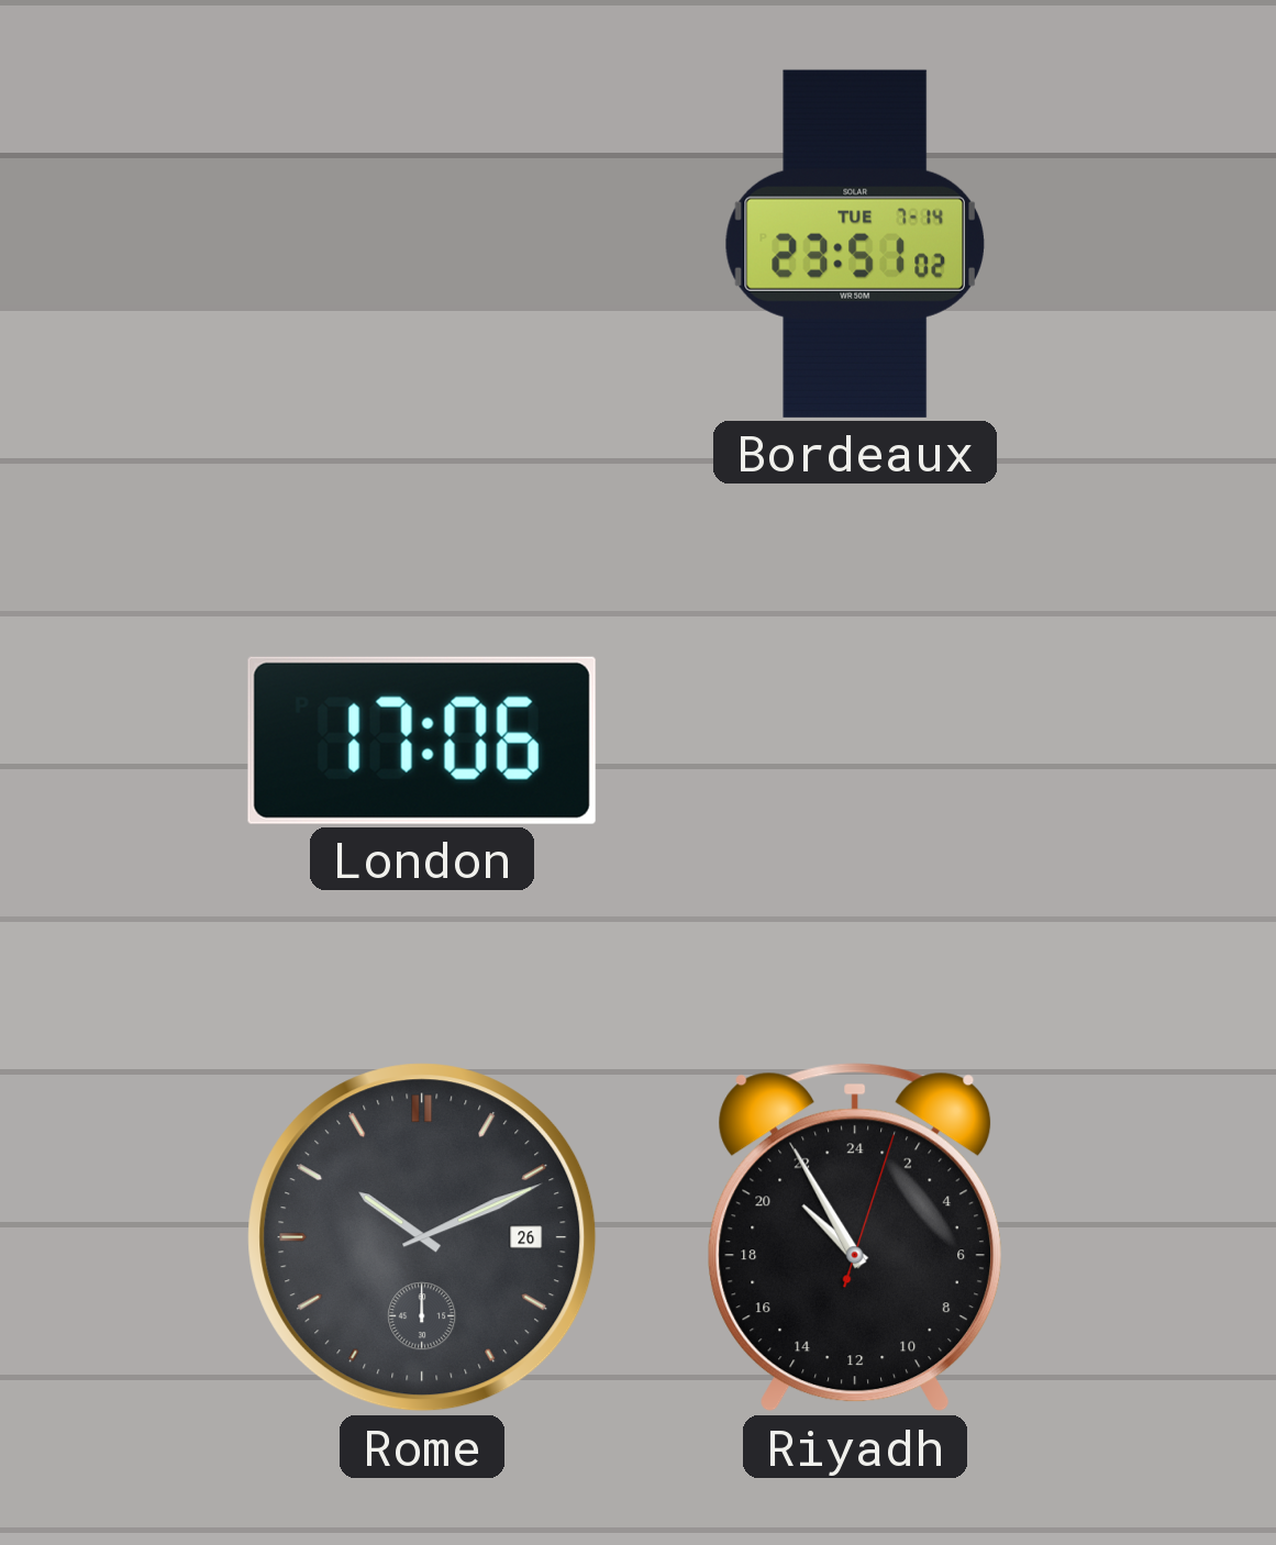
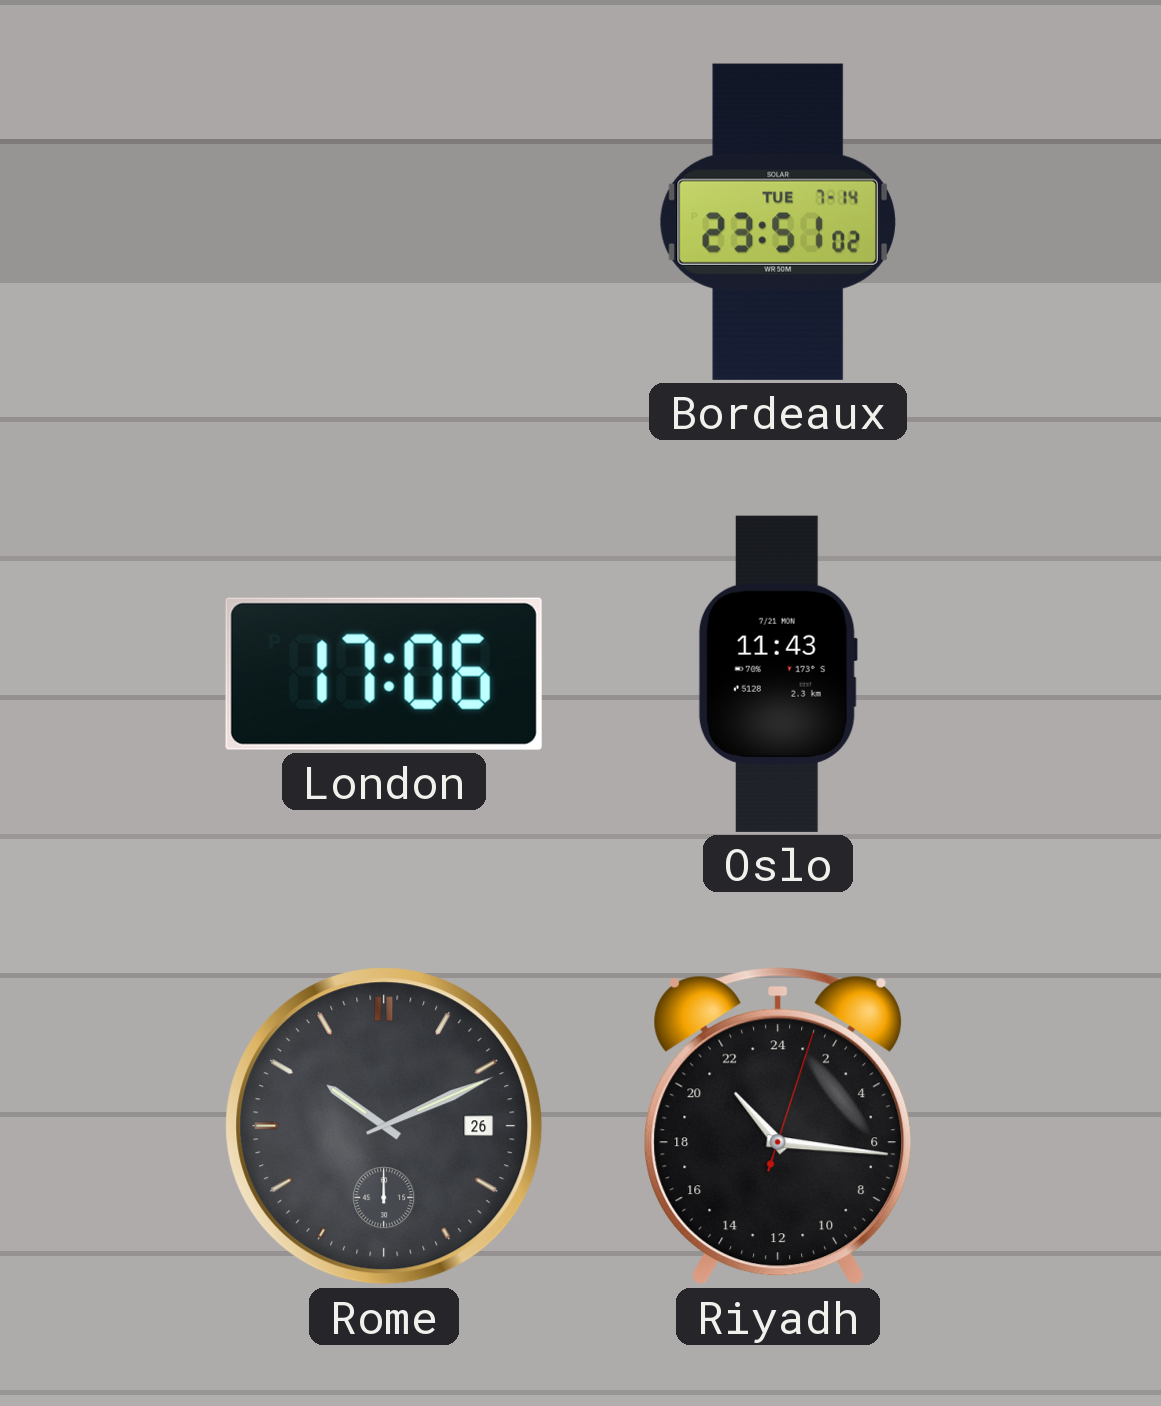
Oslo: none -> 11:43 (778, 674)
Riyadh: 20:55 -> 21:16 (778, 1126)
